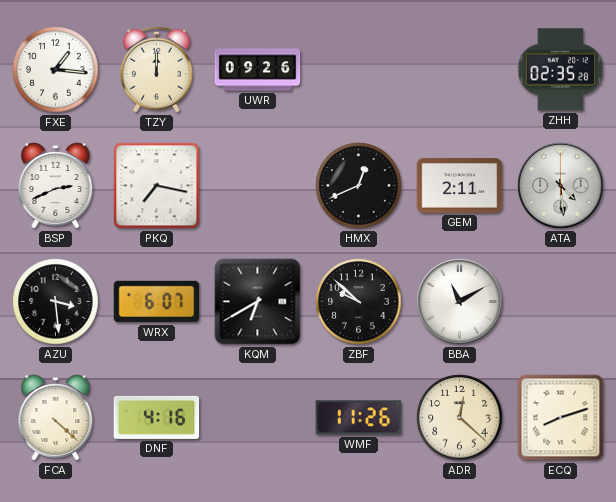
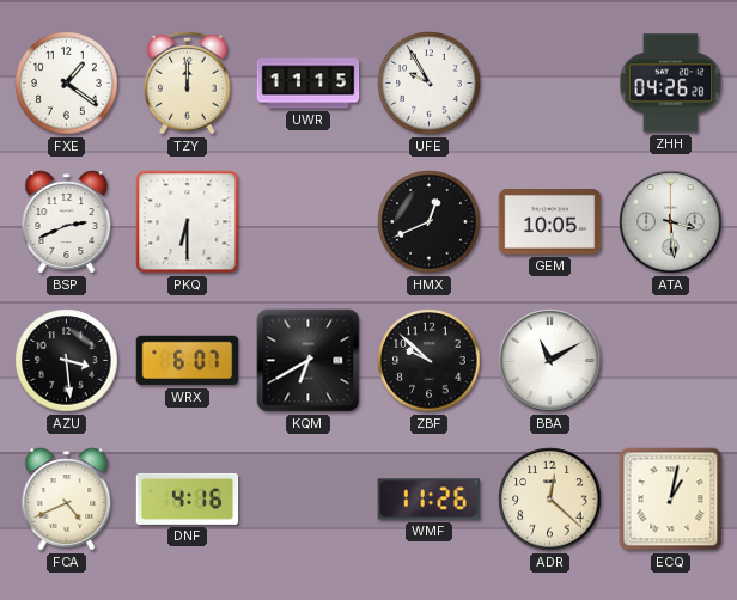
FXE: 1:16 -> 1:21 (67, 84)
UWR: 09:26 -> 11:15 (309, 84)
UFE: none -> 9:55 (430, 84)
ZHH: 02:35 -> 04:26 (671, 84)
PKQ: 7:17 -> 6:30 (188, 222)
GEM: 2:11 -> 10:05 (550, 222)
ATA: 4:29 -> 3:29 (671, 222)
FCA: 4:22 -> 4:41 (67, 500)
ECQ: 8:12 -> 1:02 (671, 500)
